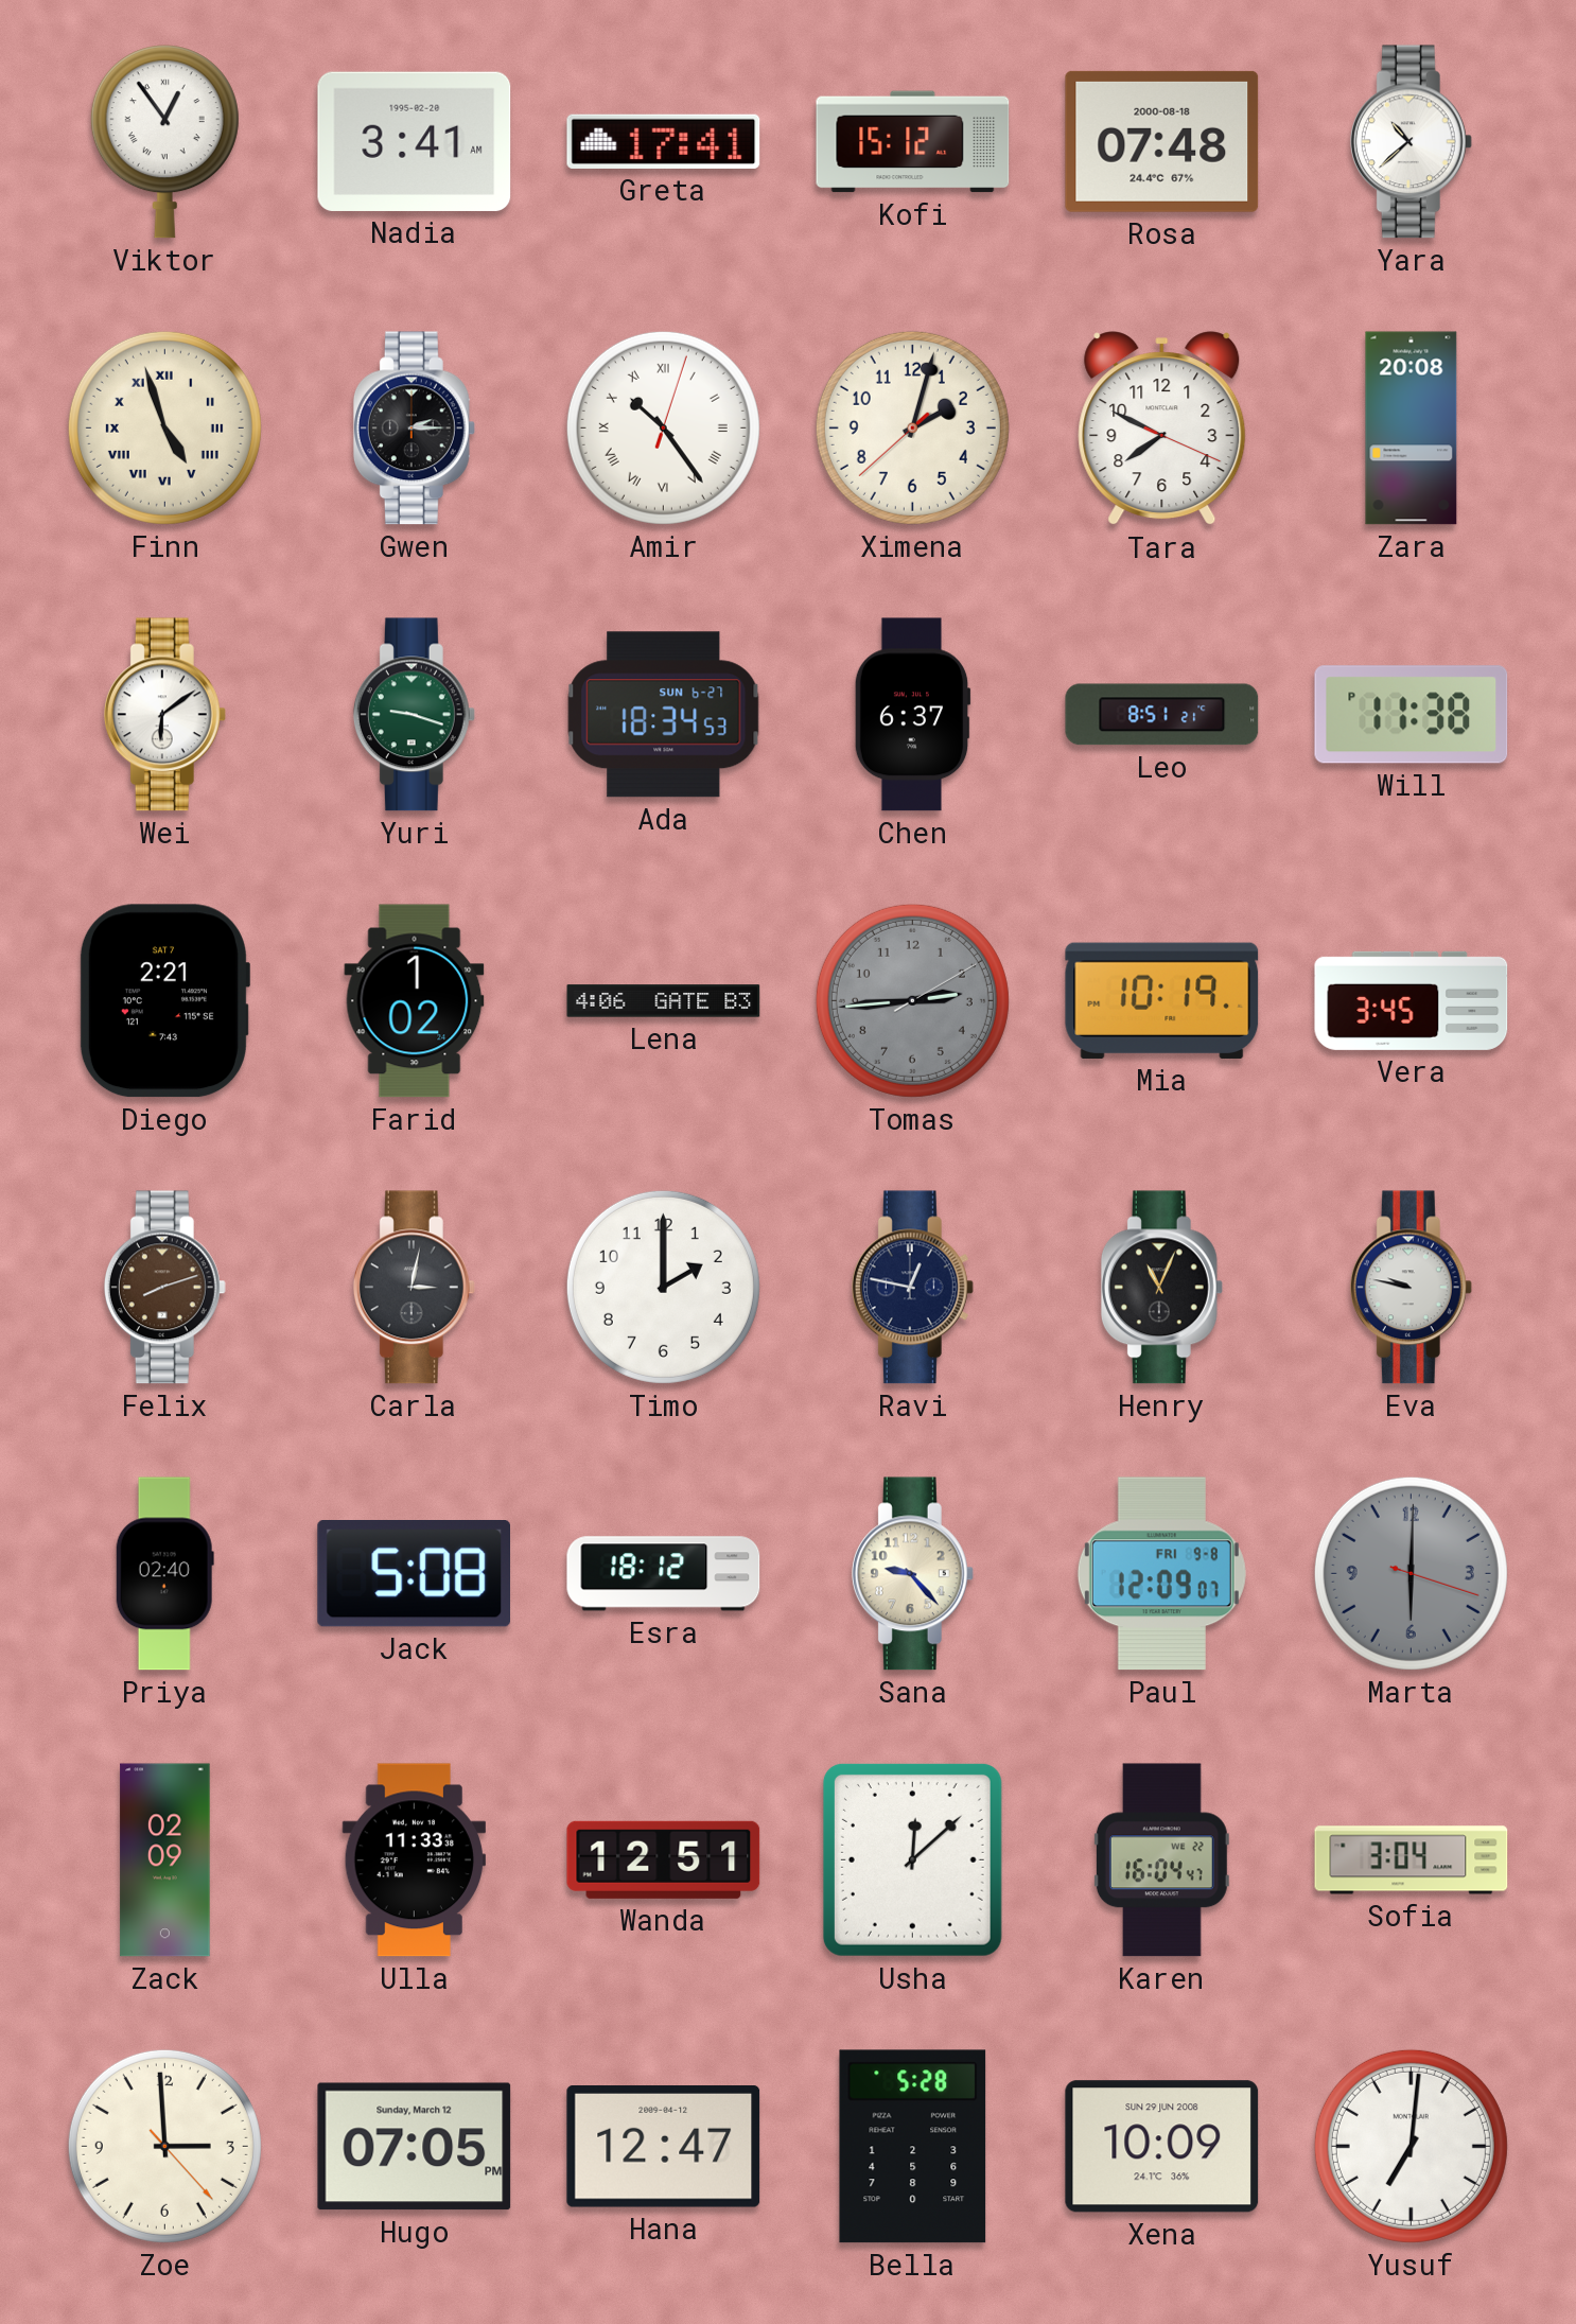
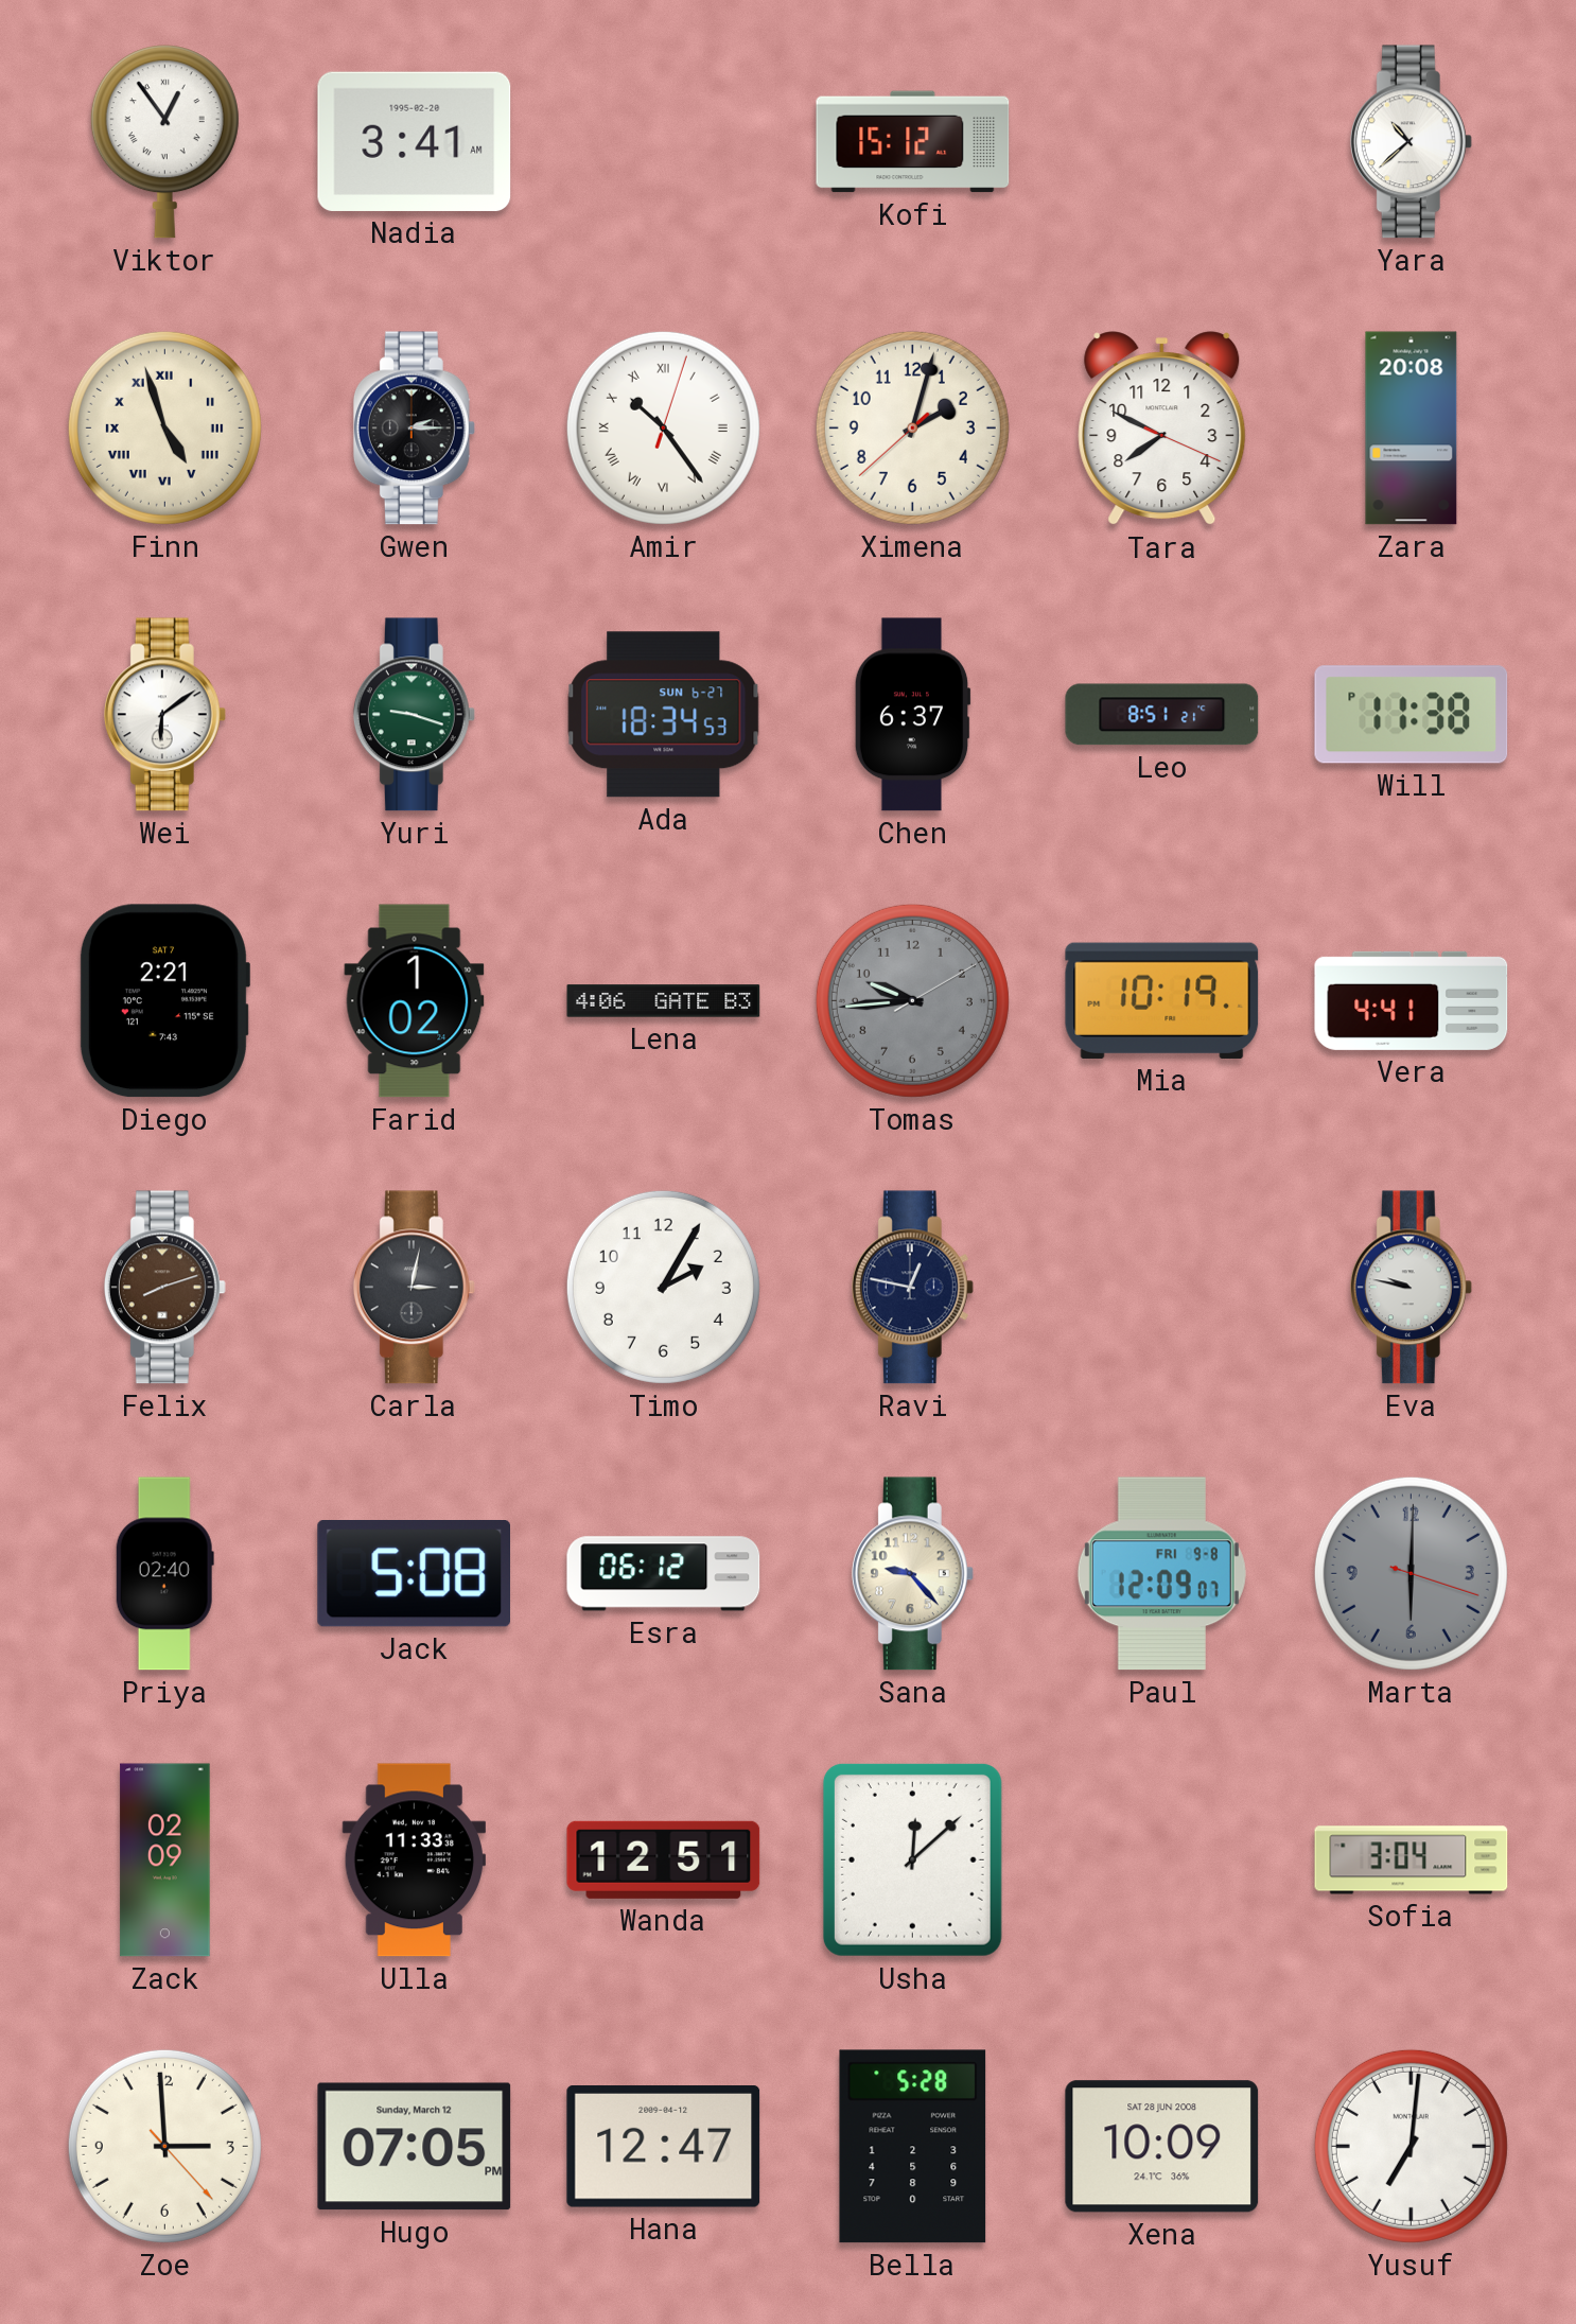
Greta: 17:41 -> none (664, 141)
Rosa: 07:48 -> none (1162, 141)
Tomas: 2:44 -> 9:44 (912, 1000)
Vera: 3:45 -> 4:41 (1412, 1000)
Timo: 2:00 -> 2:05 (663, 1287)
Henry: 11:04 -> none (1161, 1288)
Esra: 18:12 -> 06:12 (664, 1574)
Karen: 16:04 -> none (1161, 1860)
Xena date: SUN 29 JUN 2008 -> SAT 28 JUN 2008 (1162, 2147)
